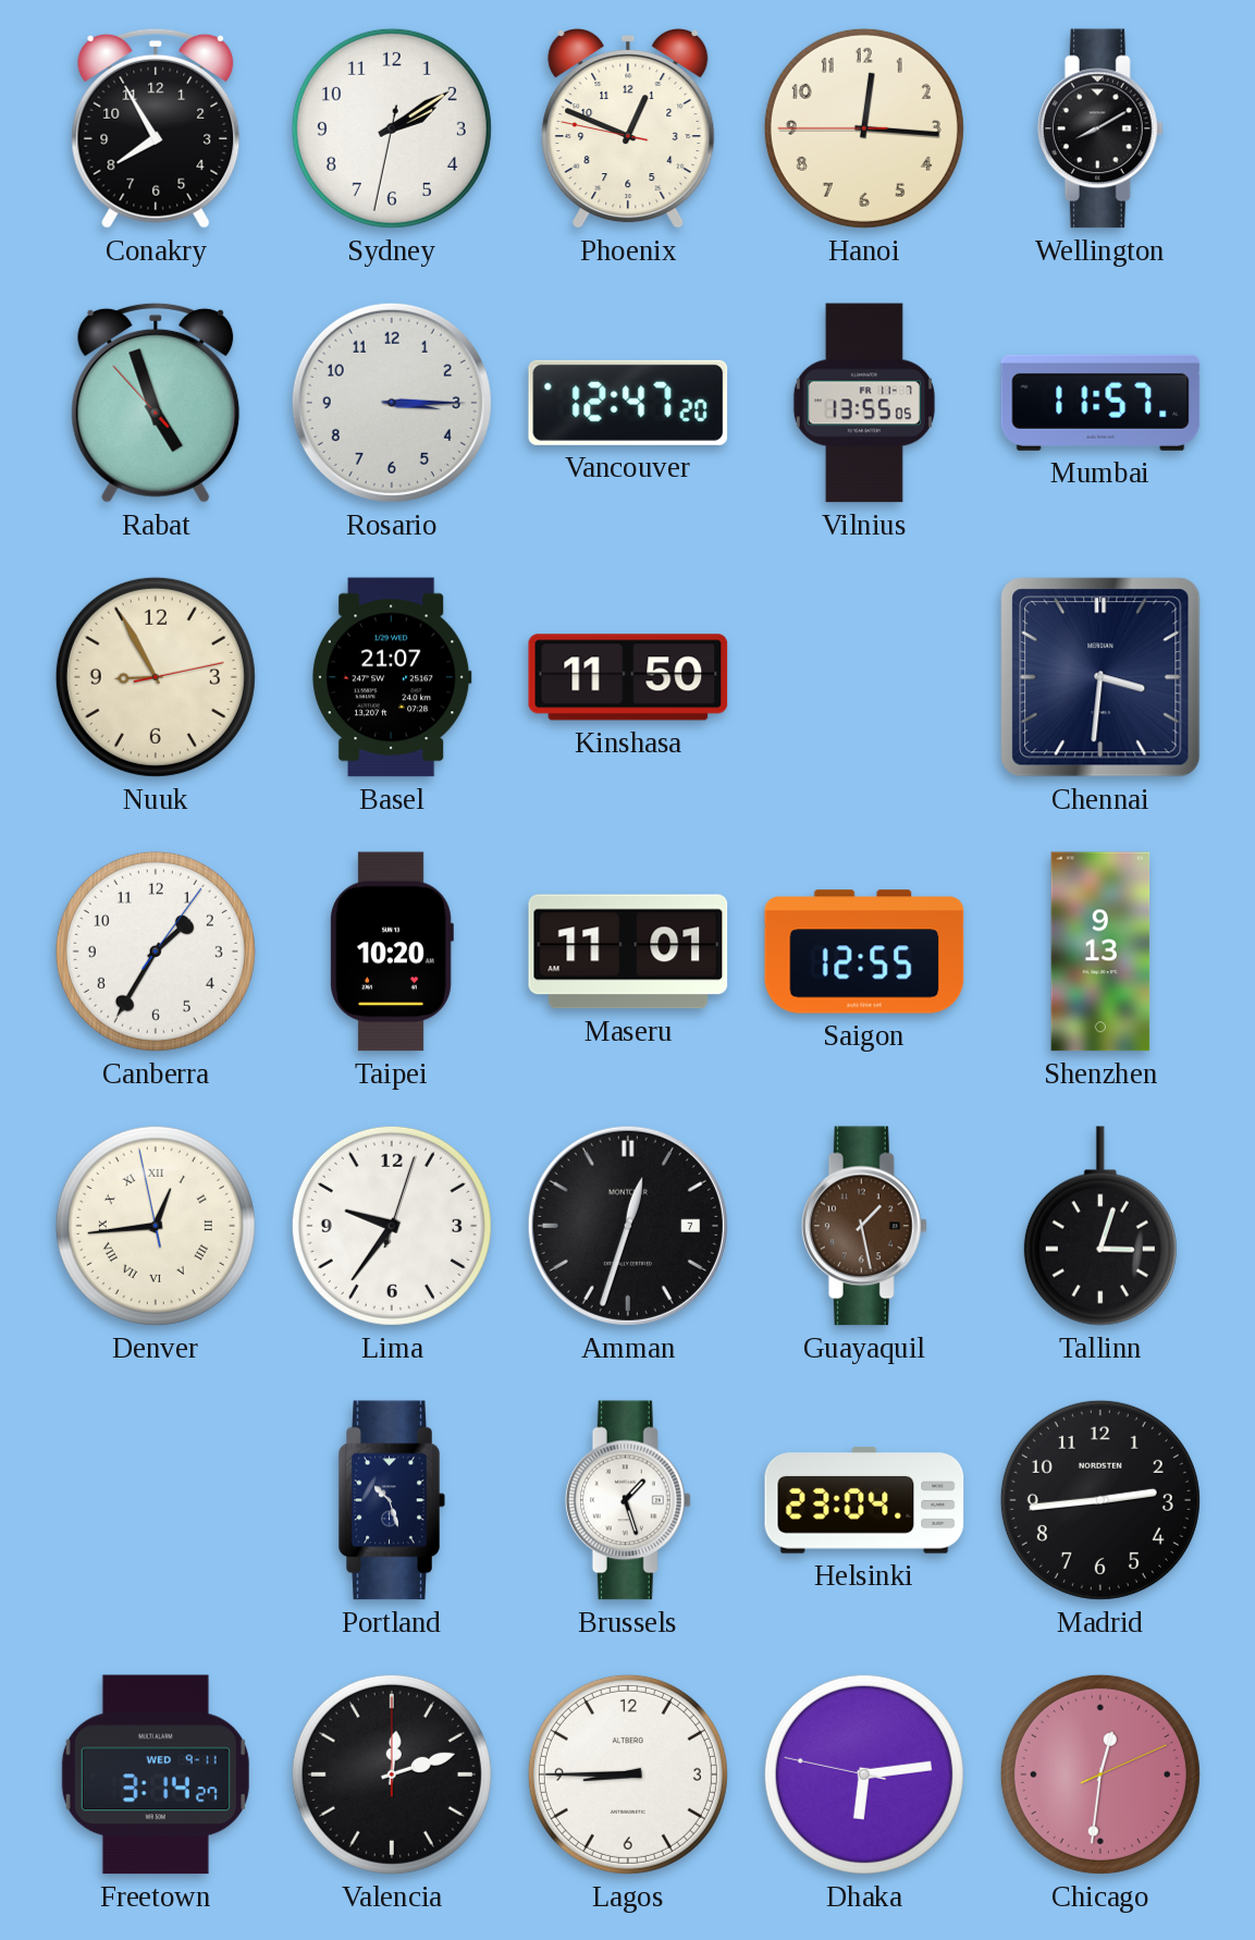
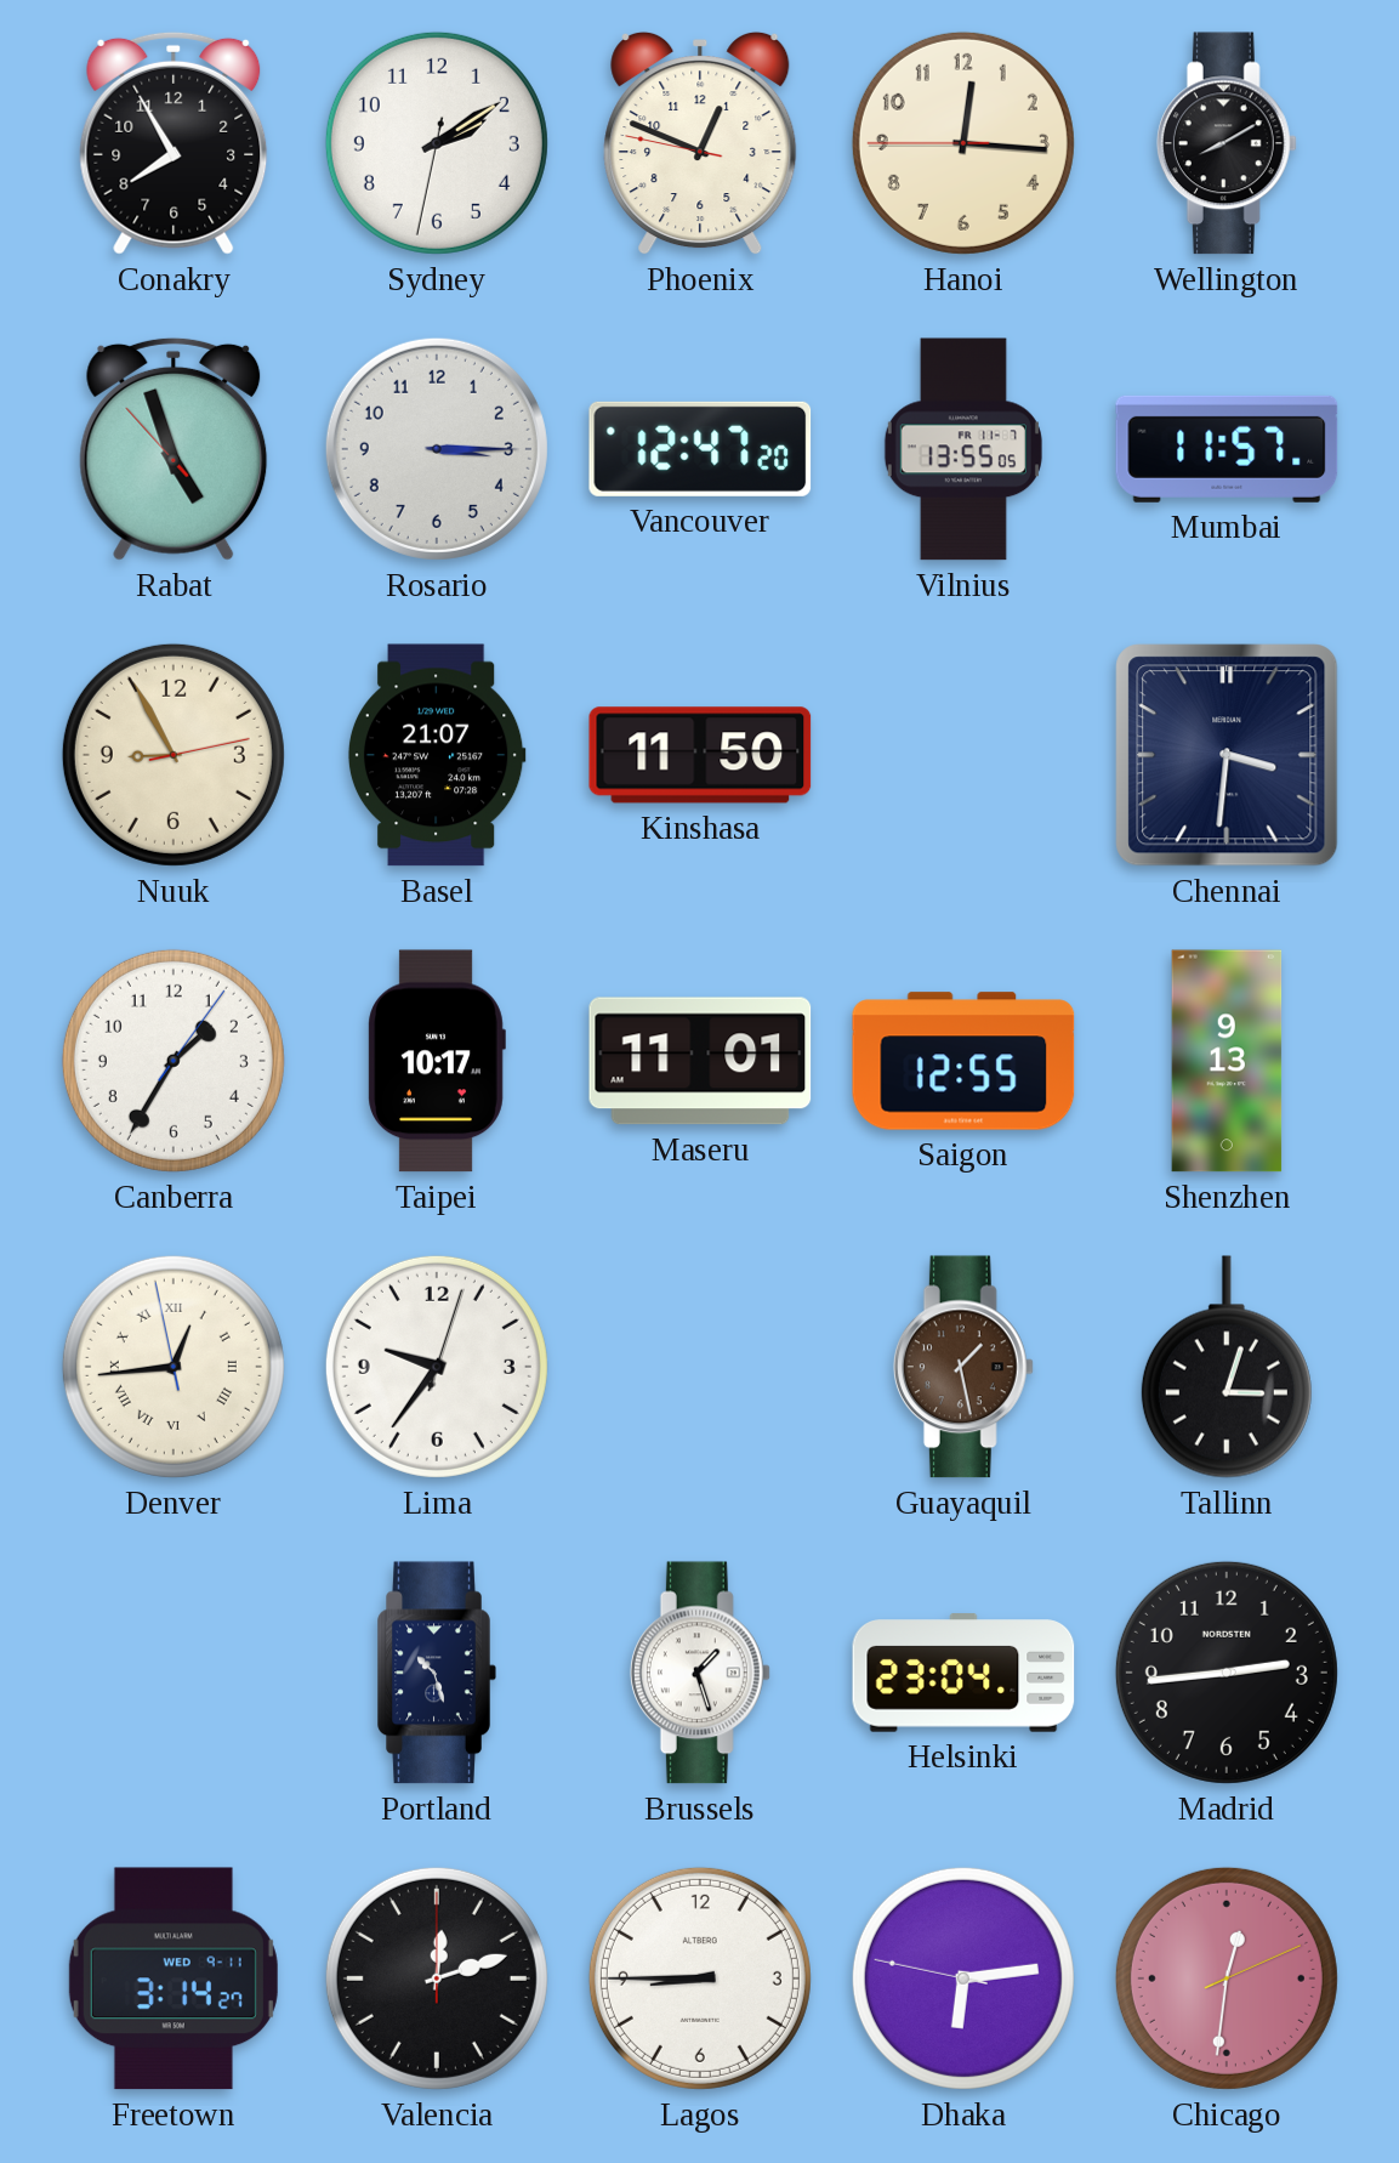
Taipei: 10:20 -> 10:17 (437, 1061)
Amman: 12:33 -> none (628, 1226)
